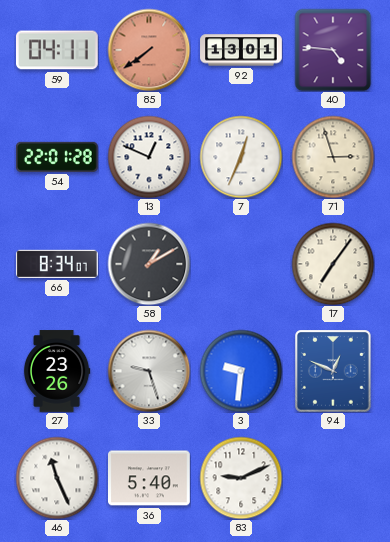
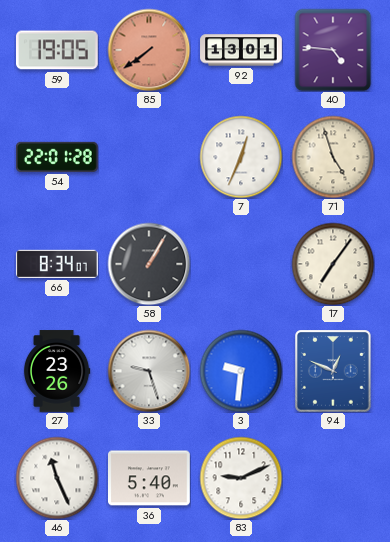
59: 04:11 -> 19:05 (58, 50)
13: 12:49 -> none (149, 157)
71: 2:57 -> 4:57 (333, 157)
58: 1:10 -> 1:05 (149, 264)
